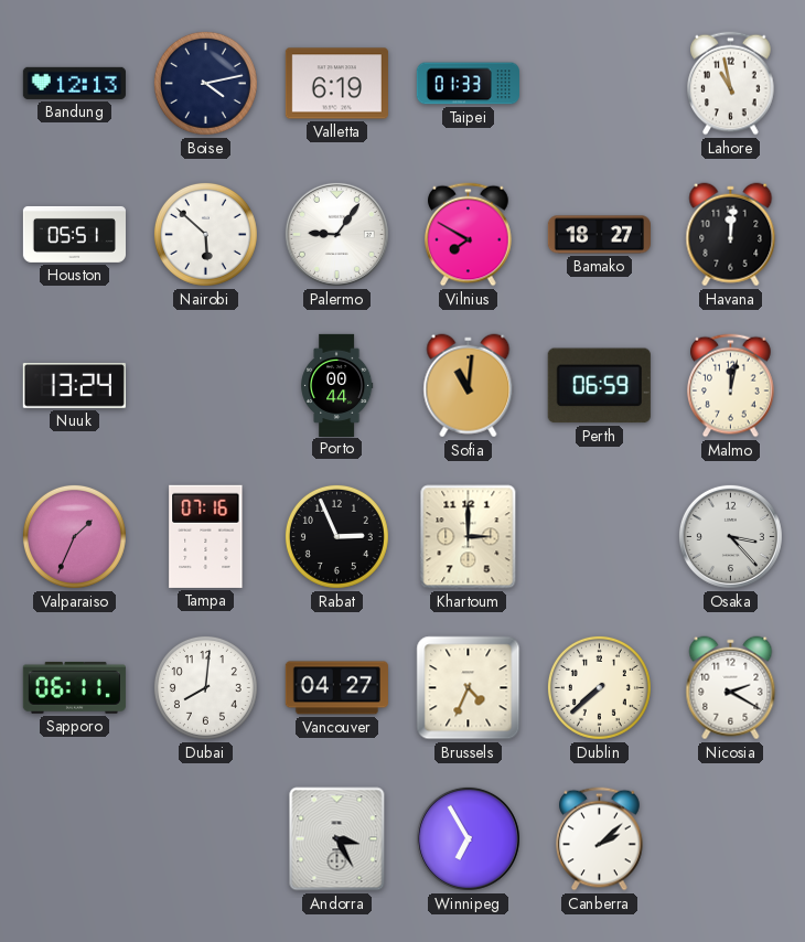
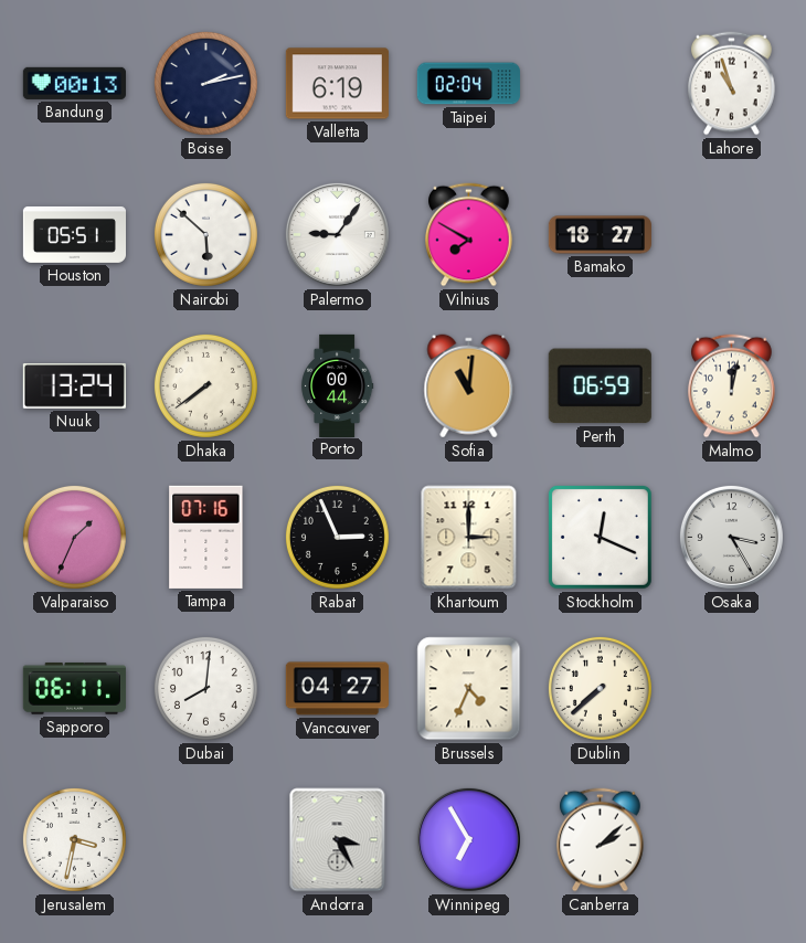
Bandung: 12:13 -> 00:13 (74, 83)
Boise: 4:13 -> 2:13 (205, 83)
Taipei: 01:33 -> 02:04 (468, 84)
Lahore: 10:58 -> 10:57 (732, 84)
Havana: 12:01 -> none (731, 235)
Dhaka: none -> 7:39 (205, 385)
Stockholm: none -> 12:19 (600, 537)
Osaka: 3:23 -> 3:25 (731, 537)
Nicosia: 2:20 -> none (731, 688)
Jerusalem: none -> 3:32 (74, 839)
